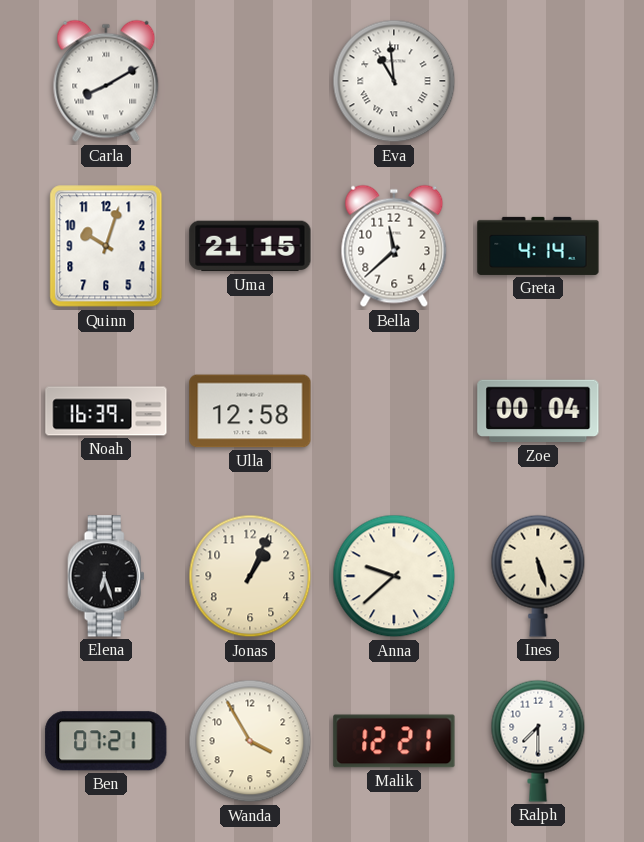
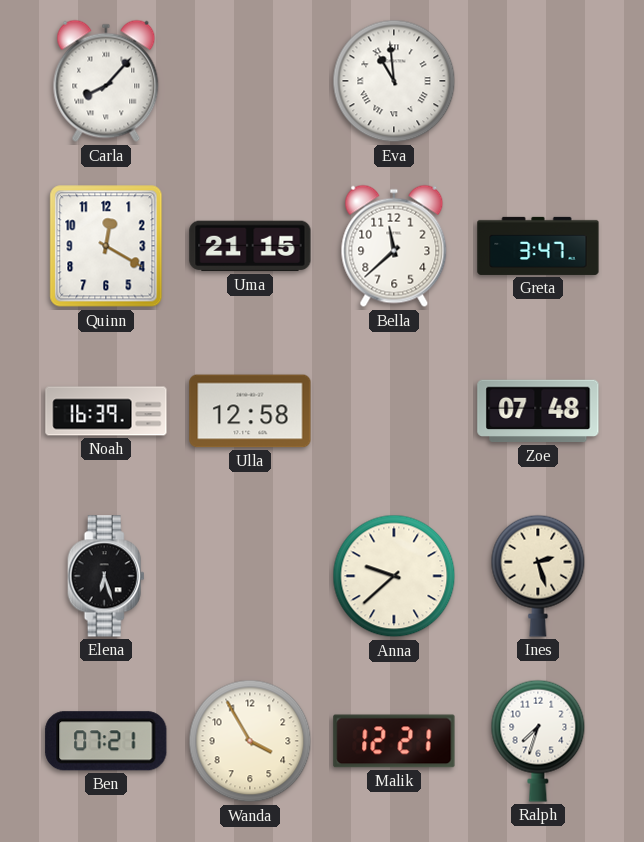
Carla: 8:10 -> 8:07 (106, 81)
Quinn: 10:03 -> 12:20 (106, 246)
Greta: 4:14 -> 3:47 (538, 246)
Zoe: 00:04 -> 07:48 (538, 411)
Jonas: 1:04 -> none (250, 576)
Ines: 5:27 -> 2:27 (538, 576)
Ralph: 7:30 -> 7:33 (538, 741)
